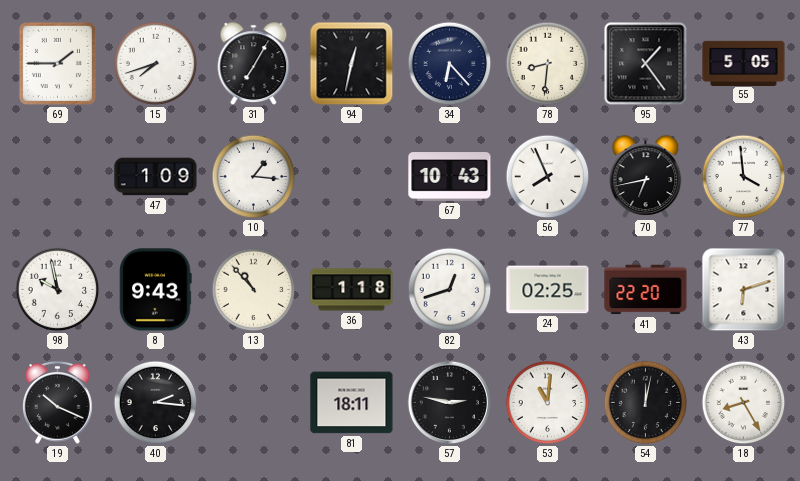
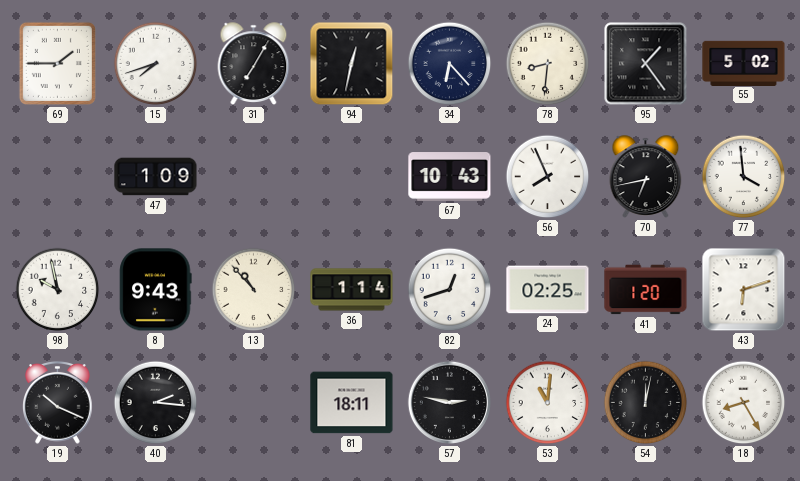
55: 5:05 -> 5:02 (744, 63)
10: 1:16 -> none (254, 177)
36: 1:18 -> 1:14 (352, 290)
41: 22:20 -> 1:20 (646, 290)
